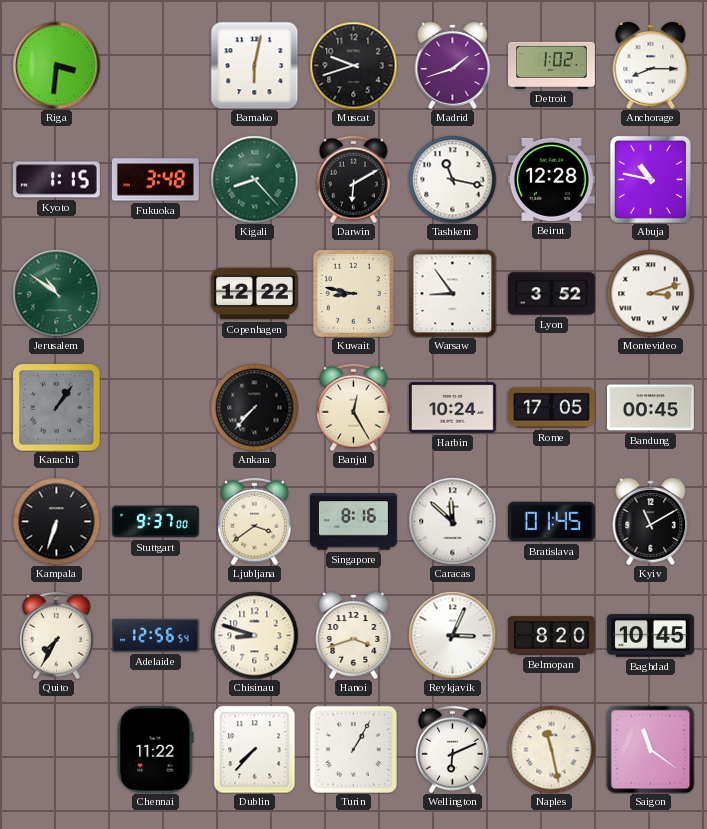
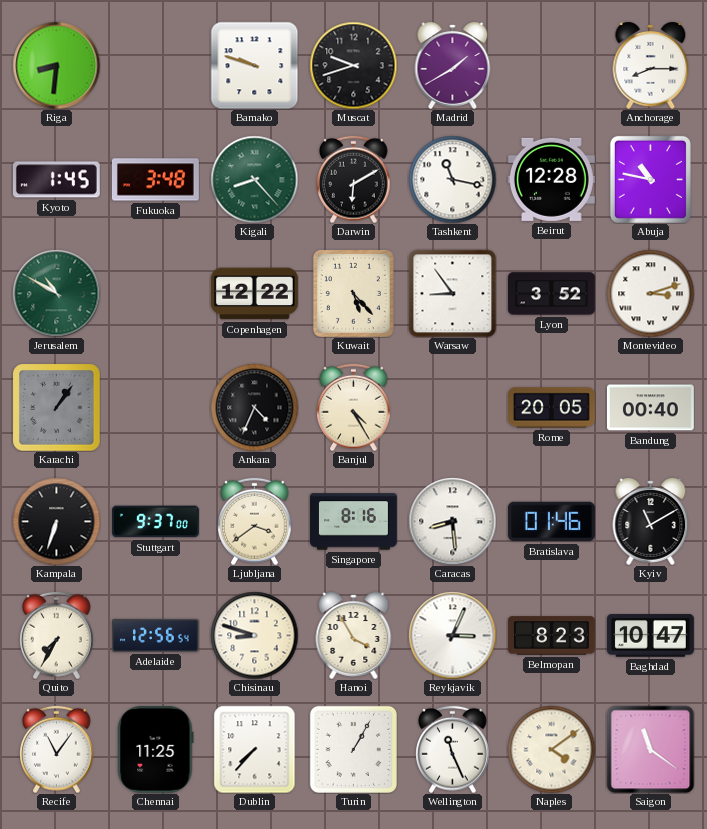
Riga: 3:31 -> 8:31 (56, 65)
Bamako: 6:02 -> 9:48 (254, 65)
Madrid: 1:42 -> 1:40 (453, 65)
Detroit: 1:02 -> none (552, 65)
Kyoto: 1:15 -> 1:45 (56, 180)
Jerusalem: 10:51 -> 10:50 (56, 293)
Kuwait: 8:47 -> 5:23 (353, 293)
Ankara: 7:37 -> 4:34 (254, 407)
Banjul: 12:25 -> 4:25 (354, 407)
Harbin: 10:24 -> none (452, 408)
Rome: 17:05 -> 20:05 (552, 408)
Bandung: 00:45 -> 00:40 (650, 408)
Caracas: 11:52 -> 8:29 (452, 521)
Bratislava: 01:45 -> 01:46 (551, 522)
Hanoi: 3:42 -> 3:55 (354, 635)
Belmopan: 8:20 -> 8:23 (551, 636)
Baghdad: 10:45 -> 10:47 (650, 636)
Recife: none -> 11:06 (57, 749)
Chennai: 11:22 -> 11:25 (156, 749)
Wellington: 6:11 -> 11:26 (453, 749)
Naples: 11:28 -> 4:09 (551, 749)
